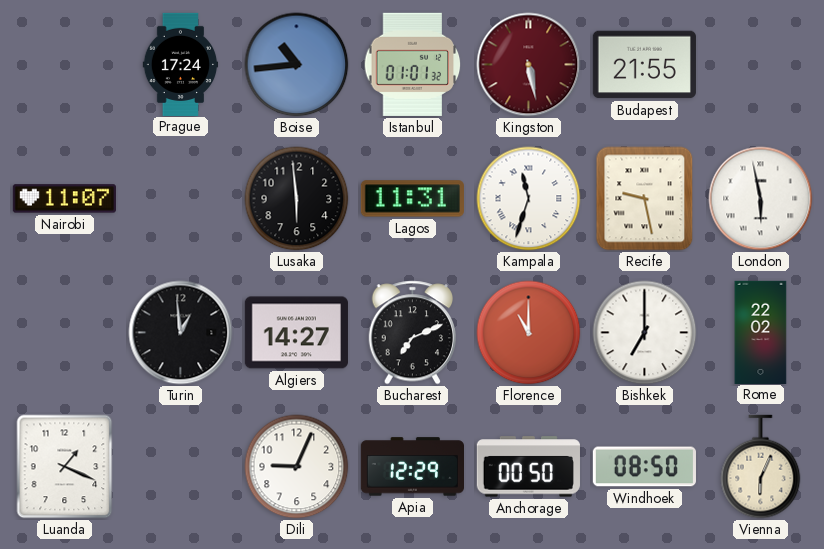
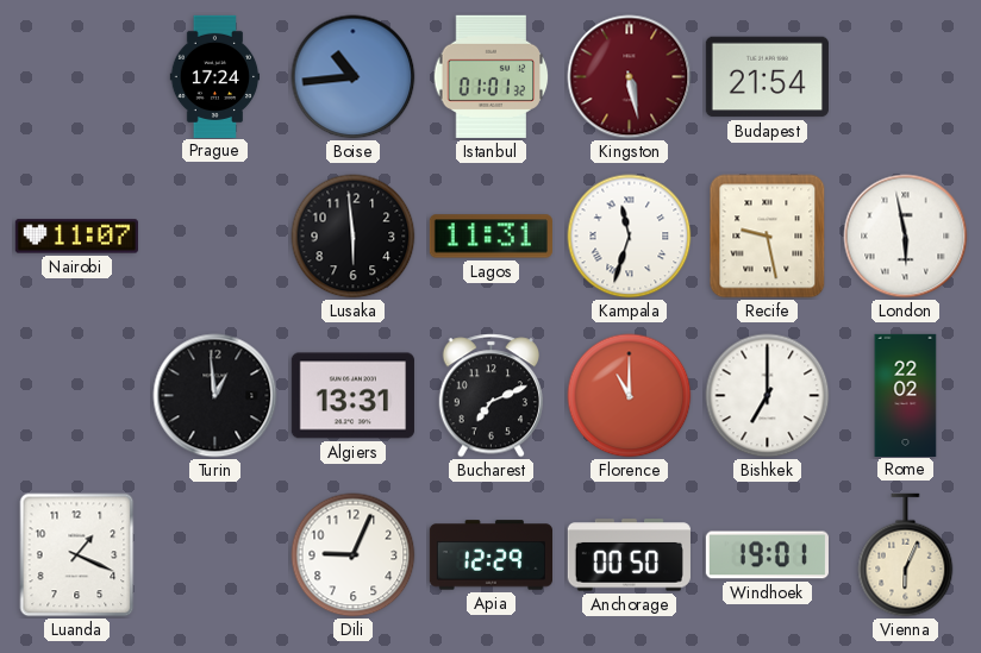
Budapest: 21:55 -> 21:54 (767, 77)
Algiers: 14:27 -> 13:31 (352, 396)
Windhoek: 08:50 -> 19:01 (767, 555)
